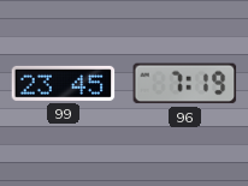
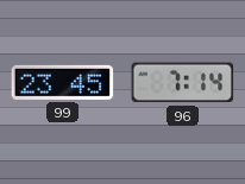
96: 7:19 -> 7:14 (183, 83)
